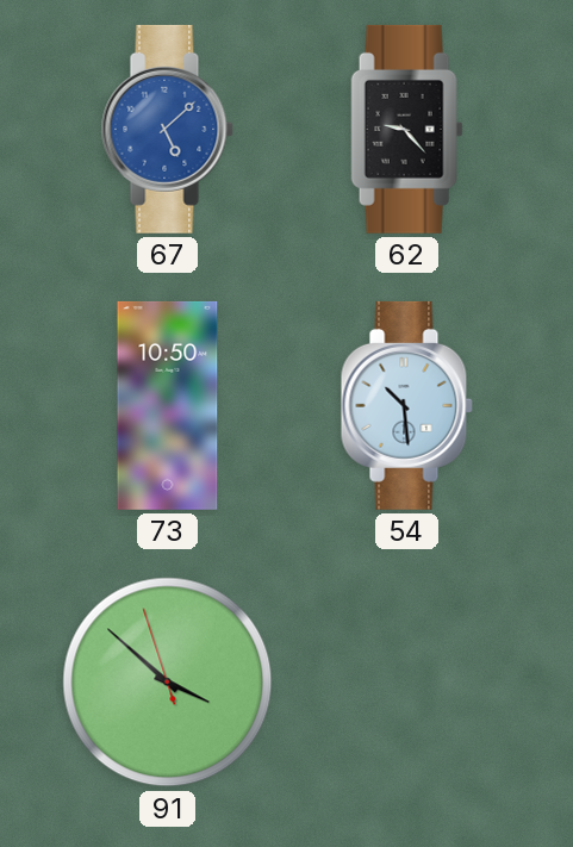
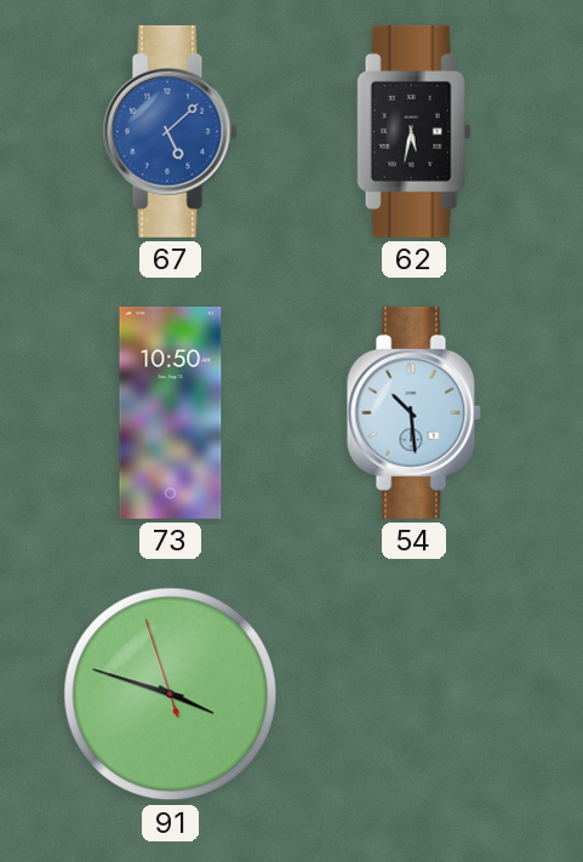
62: 9:23 -> 5:32 (415, 131)
91: 3:51 -> 3:47 (171, 695)
